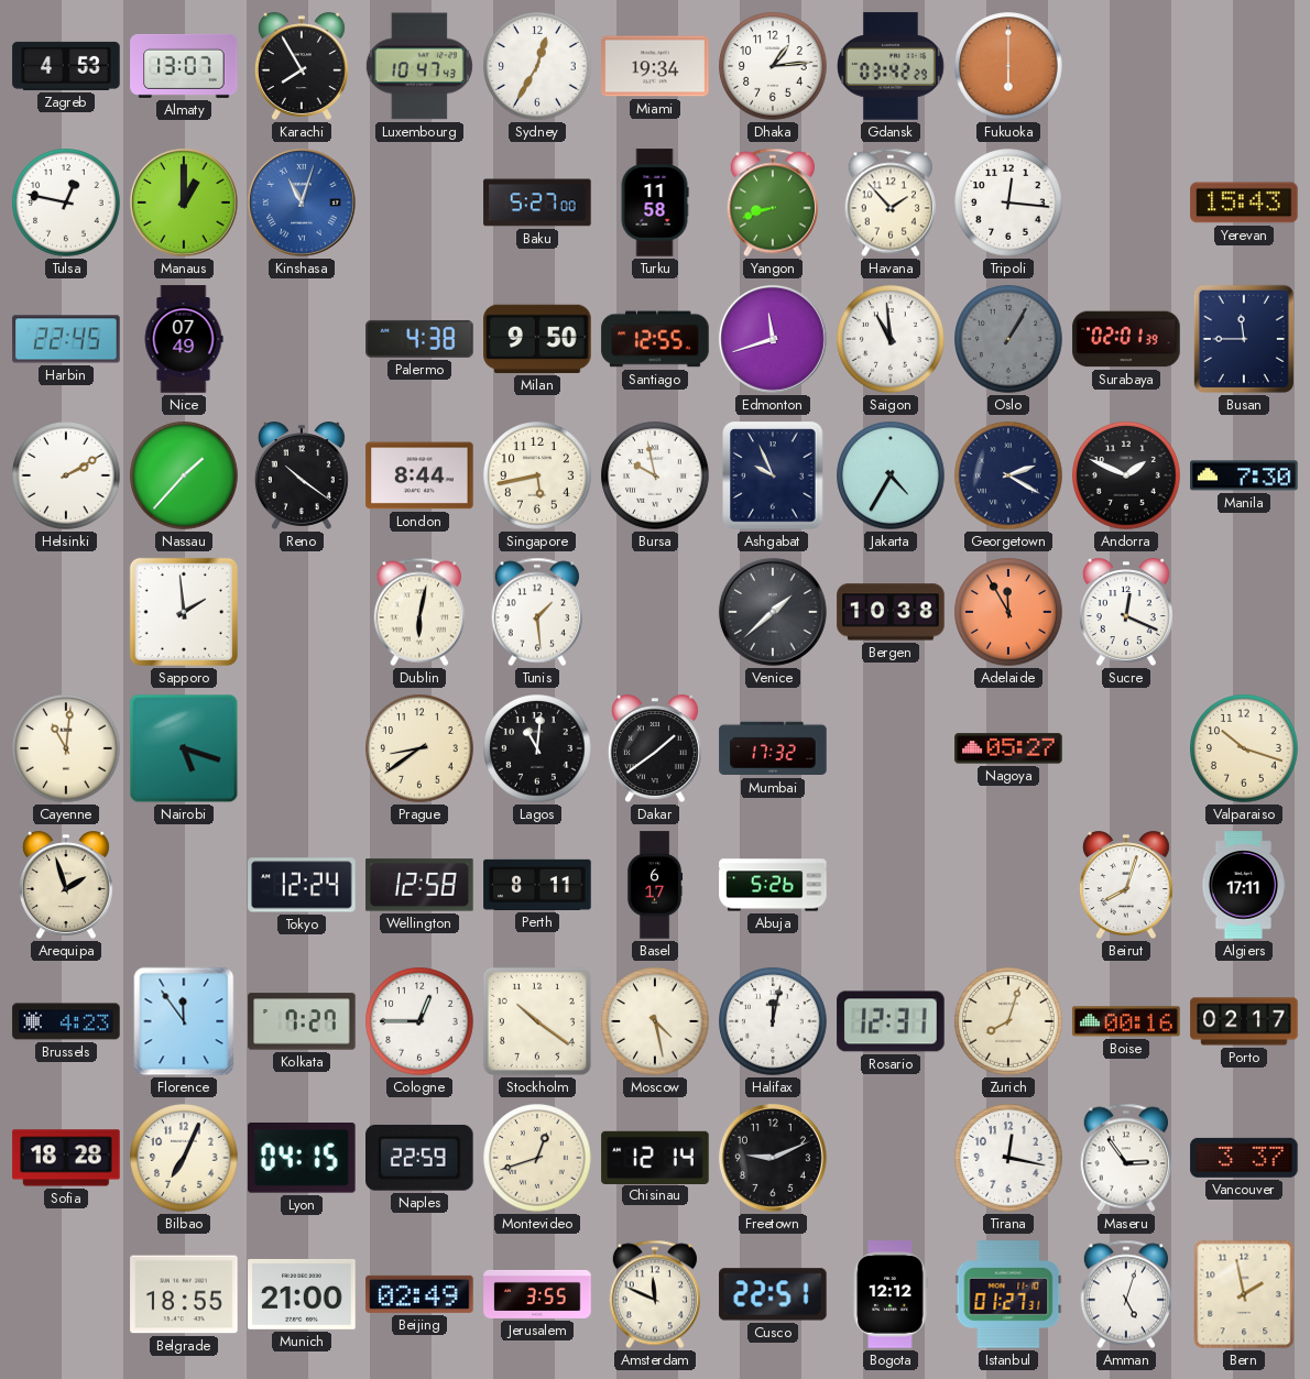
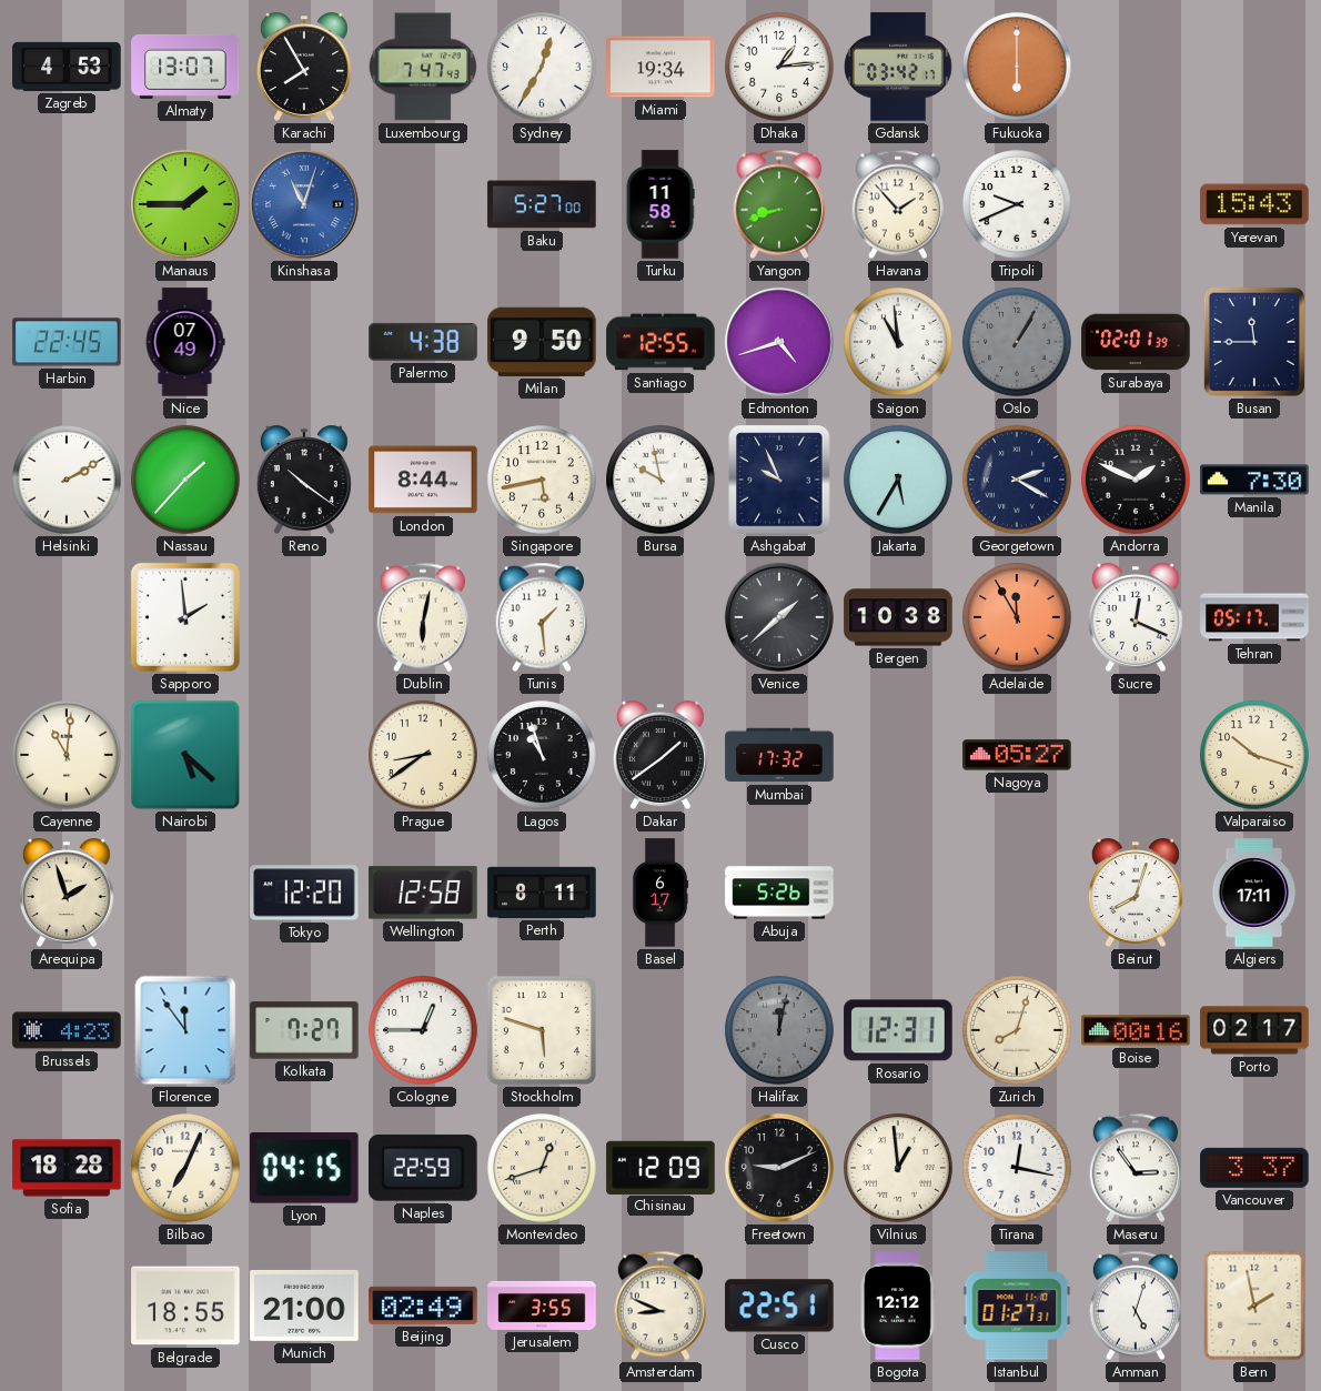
Luxembourg: 10:47 -> 7:47 (423, 67)
Gdansk: 03:42:29 -> 03:42:17 (898, 67)
Tulsa: 12:47 -> none (66, 203)
Manaus: 1:00 -> 1:45 (185, 204)
Tripoli: 12:16 -> 9:41 (1017, 204)
Edmonton: 11:42 -> 4:42 (779, 342)
Jakarta: 4:35 -> 5:35 (898, 480)
Tehran: none -> 05:17 (1254, 617)
Nairobi: 5:18 -> 5:22 (185, 755)
Lagos: 11:01 -> 10:57 (542, 755)
Tokyo: 12:24 -> 12:20 (304, 893)
Stockholm: 10:21 -> 5:48 (542, 1030)
Moscow: 4:28 -> none (655, 1021)
Halifax dial: white -> grey (779, 1030)
Chisinau: 12:14 -> 12:09 (660, 1167)
Vilnius: none -> 12:59 (898, 1168)
Amsterdam: 11:49 -> 8:49 (659, 1306)
